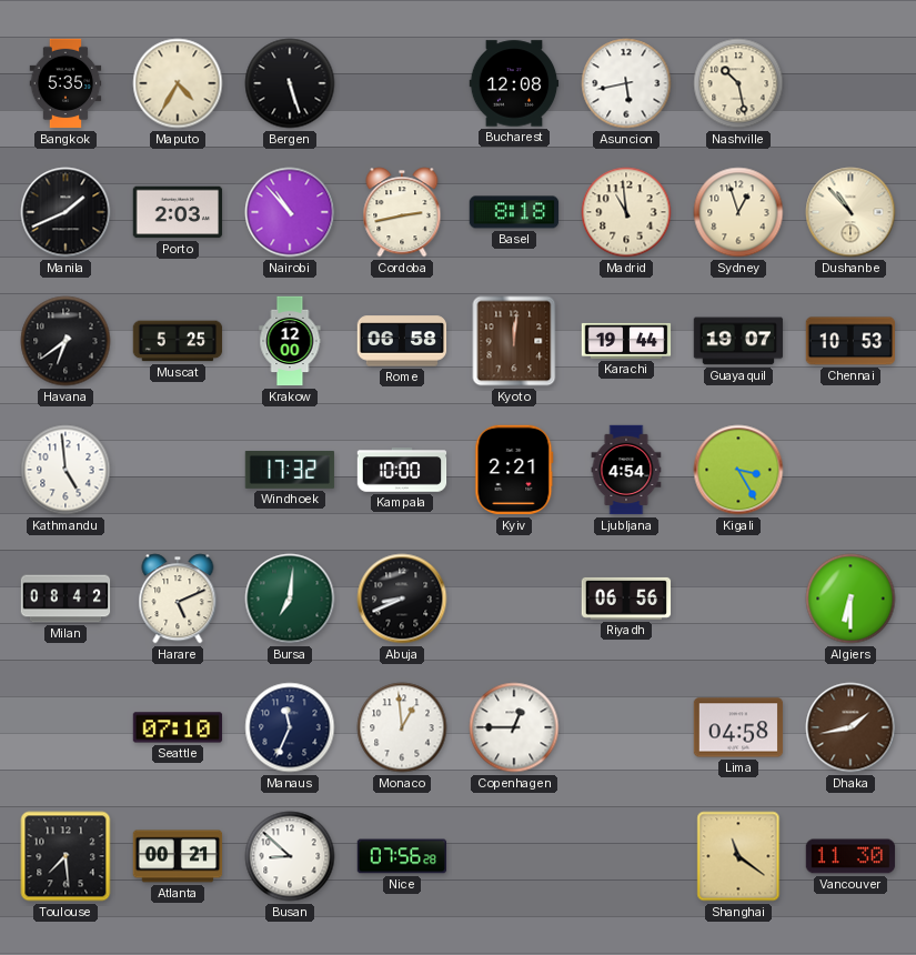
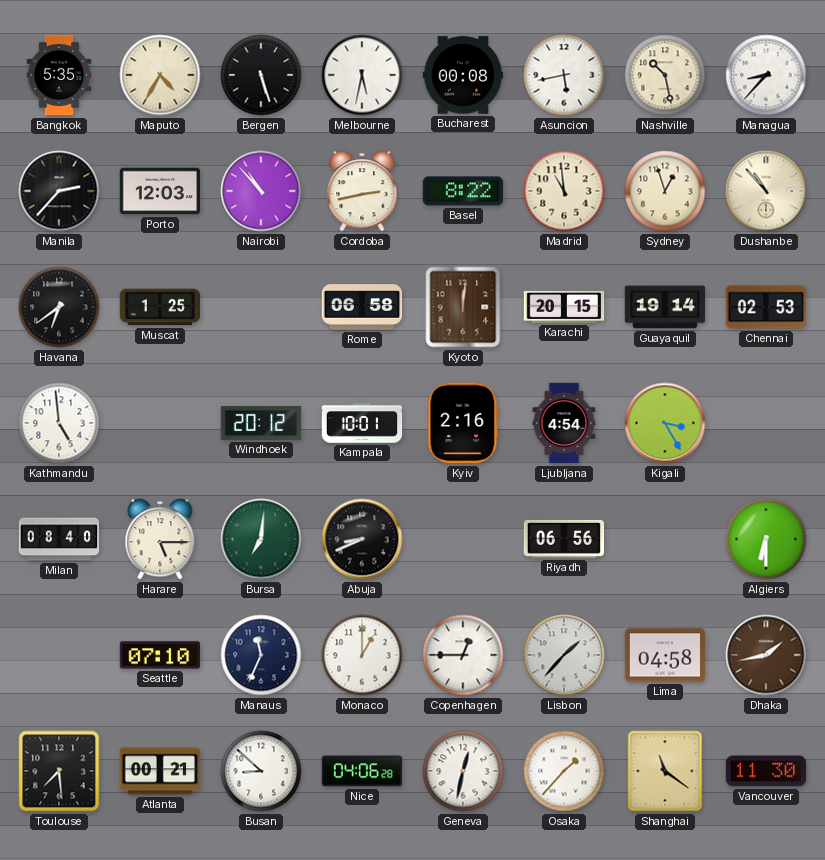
Melbourne: none -> 5:32 (362, 75)
Bucharest: 12:08 -> 00:08 (463, 75)
Managua: none -> 8:37 (766, 75)
Manila: 1:41 -> 2:37 (59, 191)
Porto: 2:03 -> 12:03 (160, 191)
Basel: 8:18 -> 8:22 (463, 191)
Muscat: 5:25 -> 1:25 (160, 307)
Krakow: 12:00 -> none (290, 341)
Karachi: 19:44 -> 20:15 (564, 307)
Guayaquil: 19:07 -> 19:14 (665, 307)
Chennai: 10:53 -> 02:53 (766, 307)
Windhoek: 17:32 -> 20:12 (261, 424)
Kampala: 10:00 -> 10:01 (362, 423)
Kyiv: 2:21 -> 2:16 (463, 423)
Milan: 08:42 -> 08:40 (59, 539)
Harare: 5:11 -> 5:15 (160, 539)
Monaco: 12:59 -> 1:00 (362, 655)
Lisbon: none -> 1:37 (564, 655)
Nice: 07:56 -> 04:06 (362, 771)
Geneva: none -> 12:32 (463, 771)
Osaka: none -> 1:37 (564, 771)
